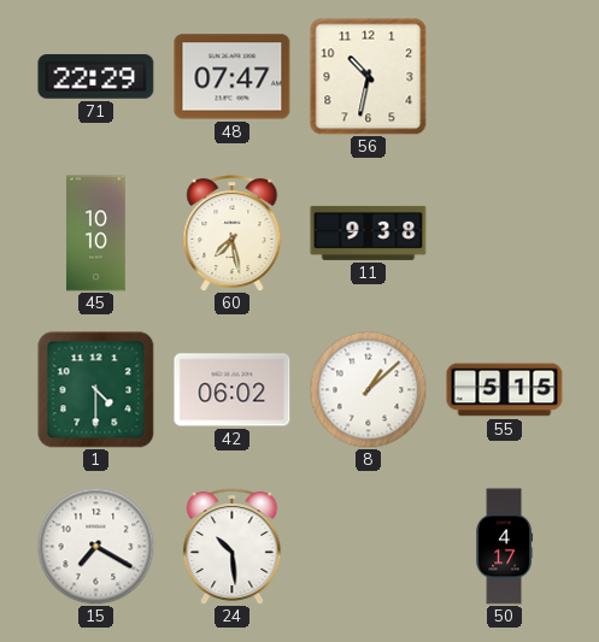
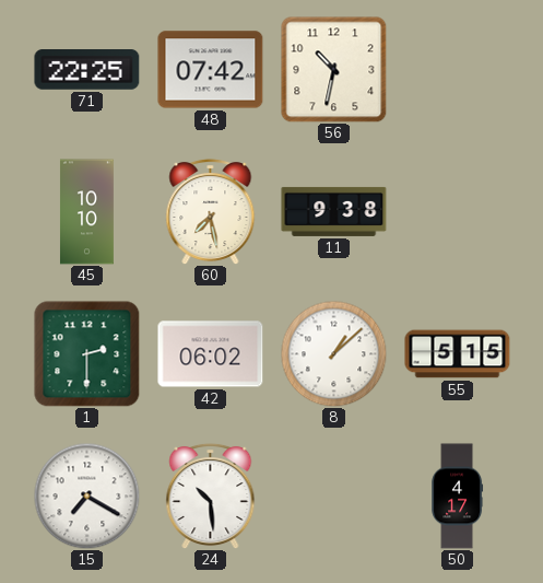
71: 22:29 -> 22:25 (87, 70)
48: 07:47 -> 07:42 (211, 70)
1: 4:30 -> 2:30 (87, 354)
